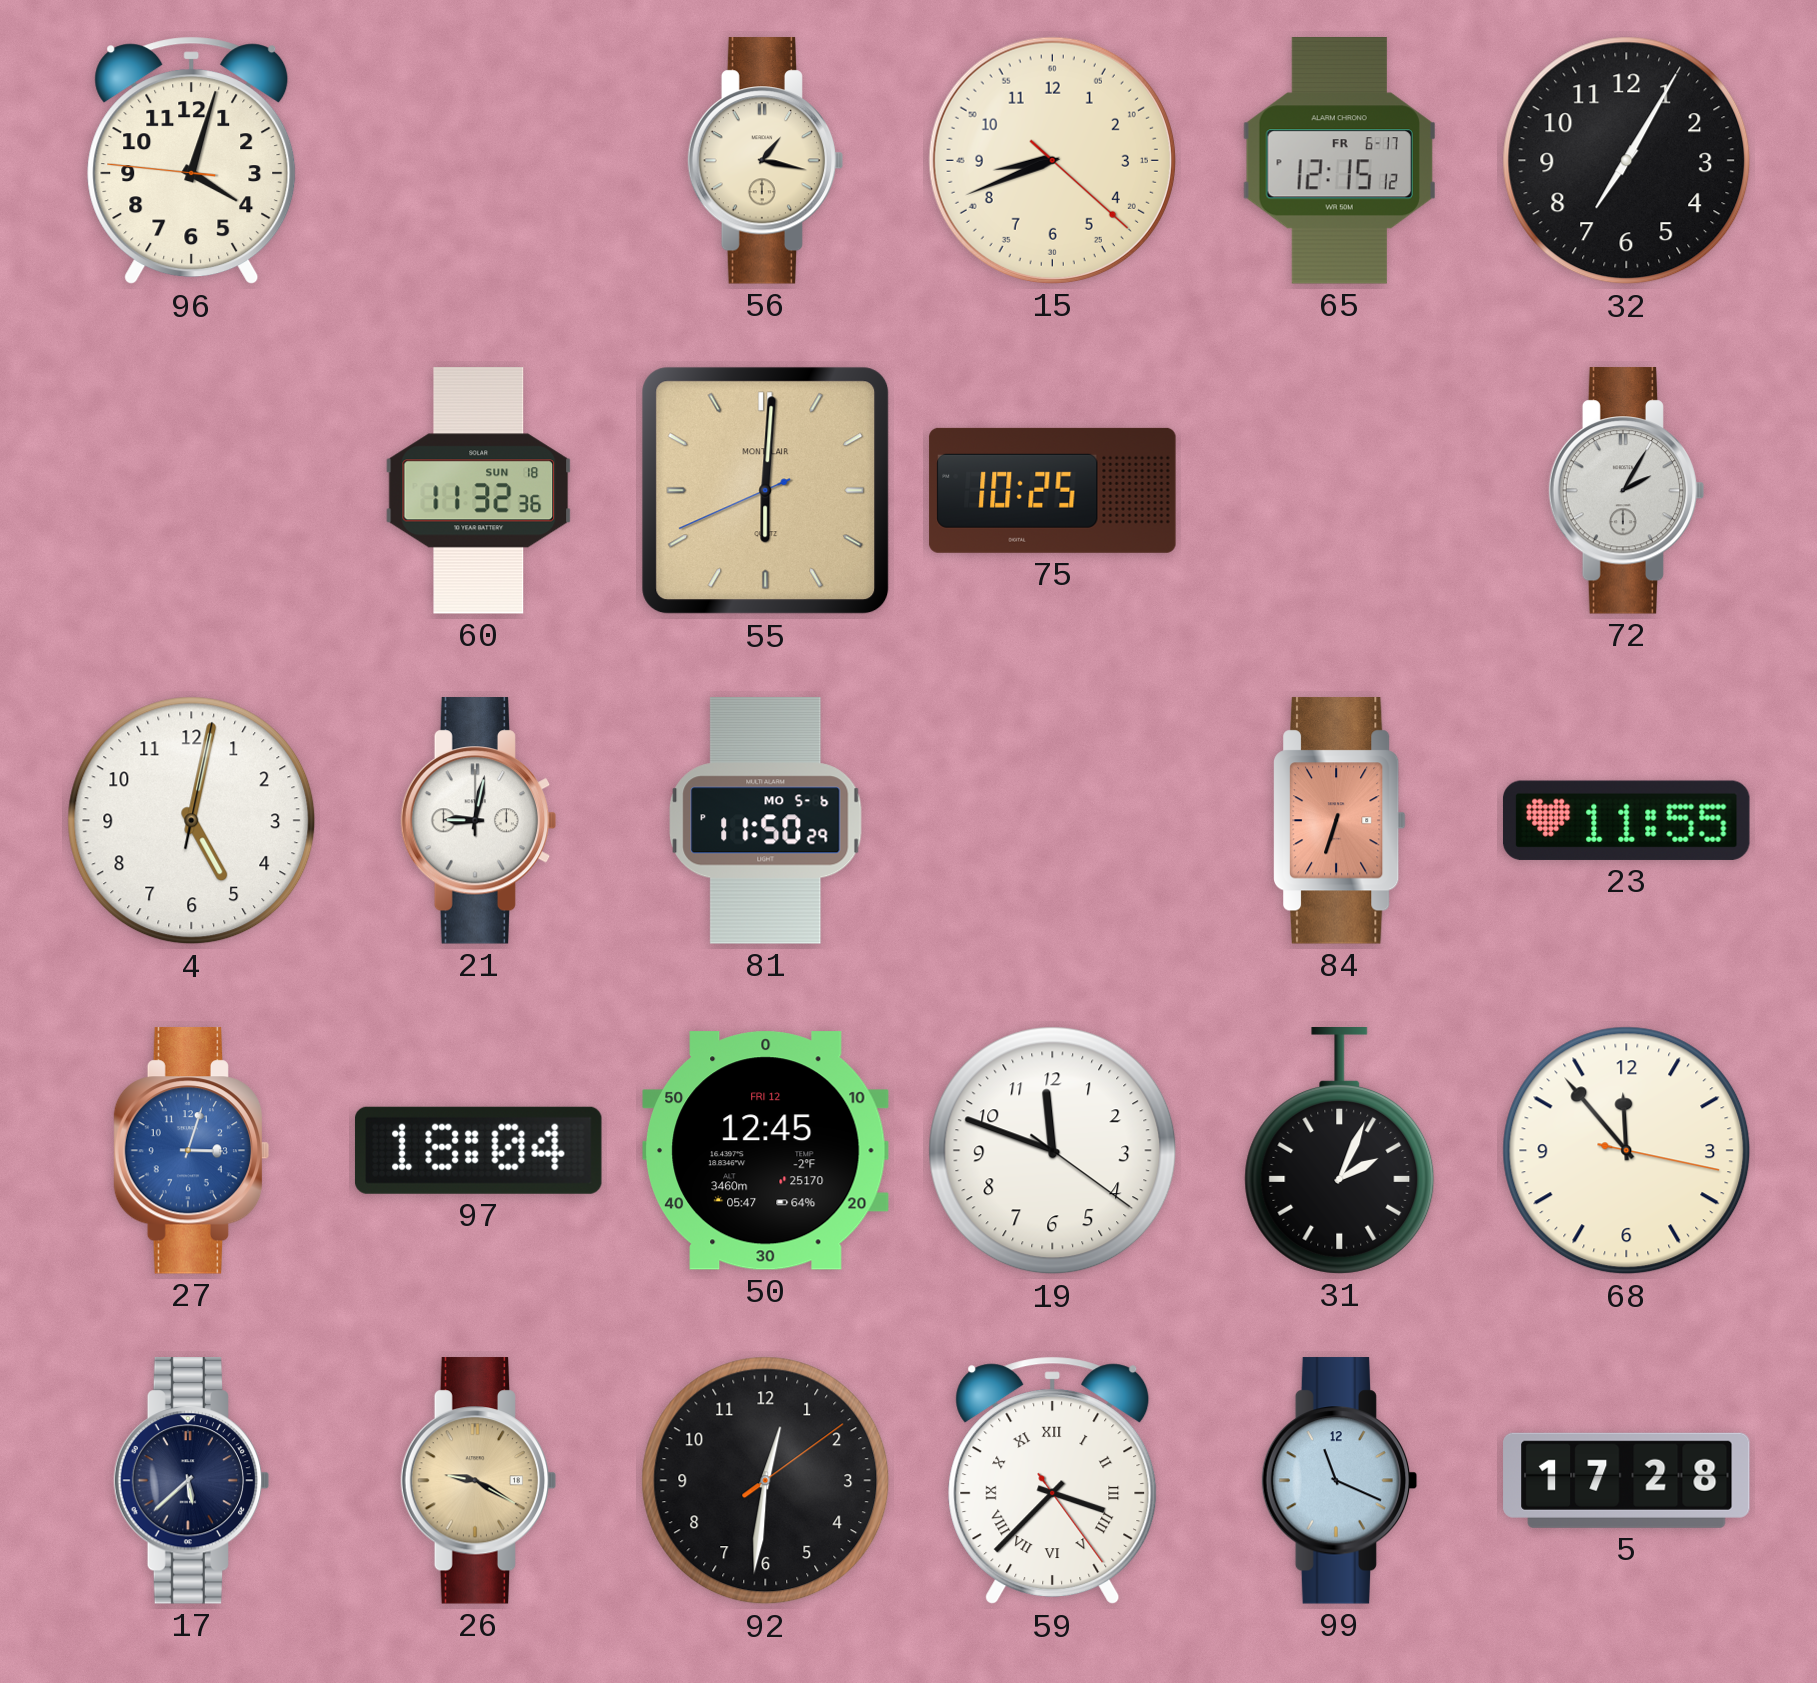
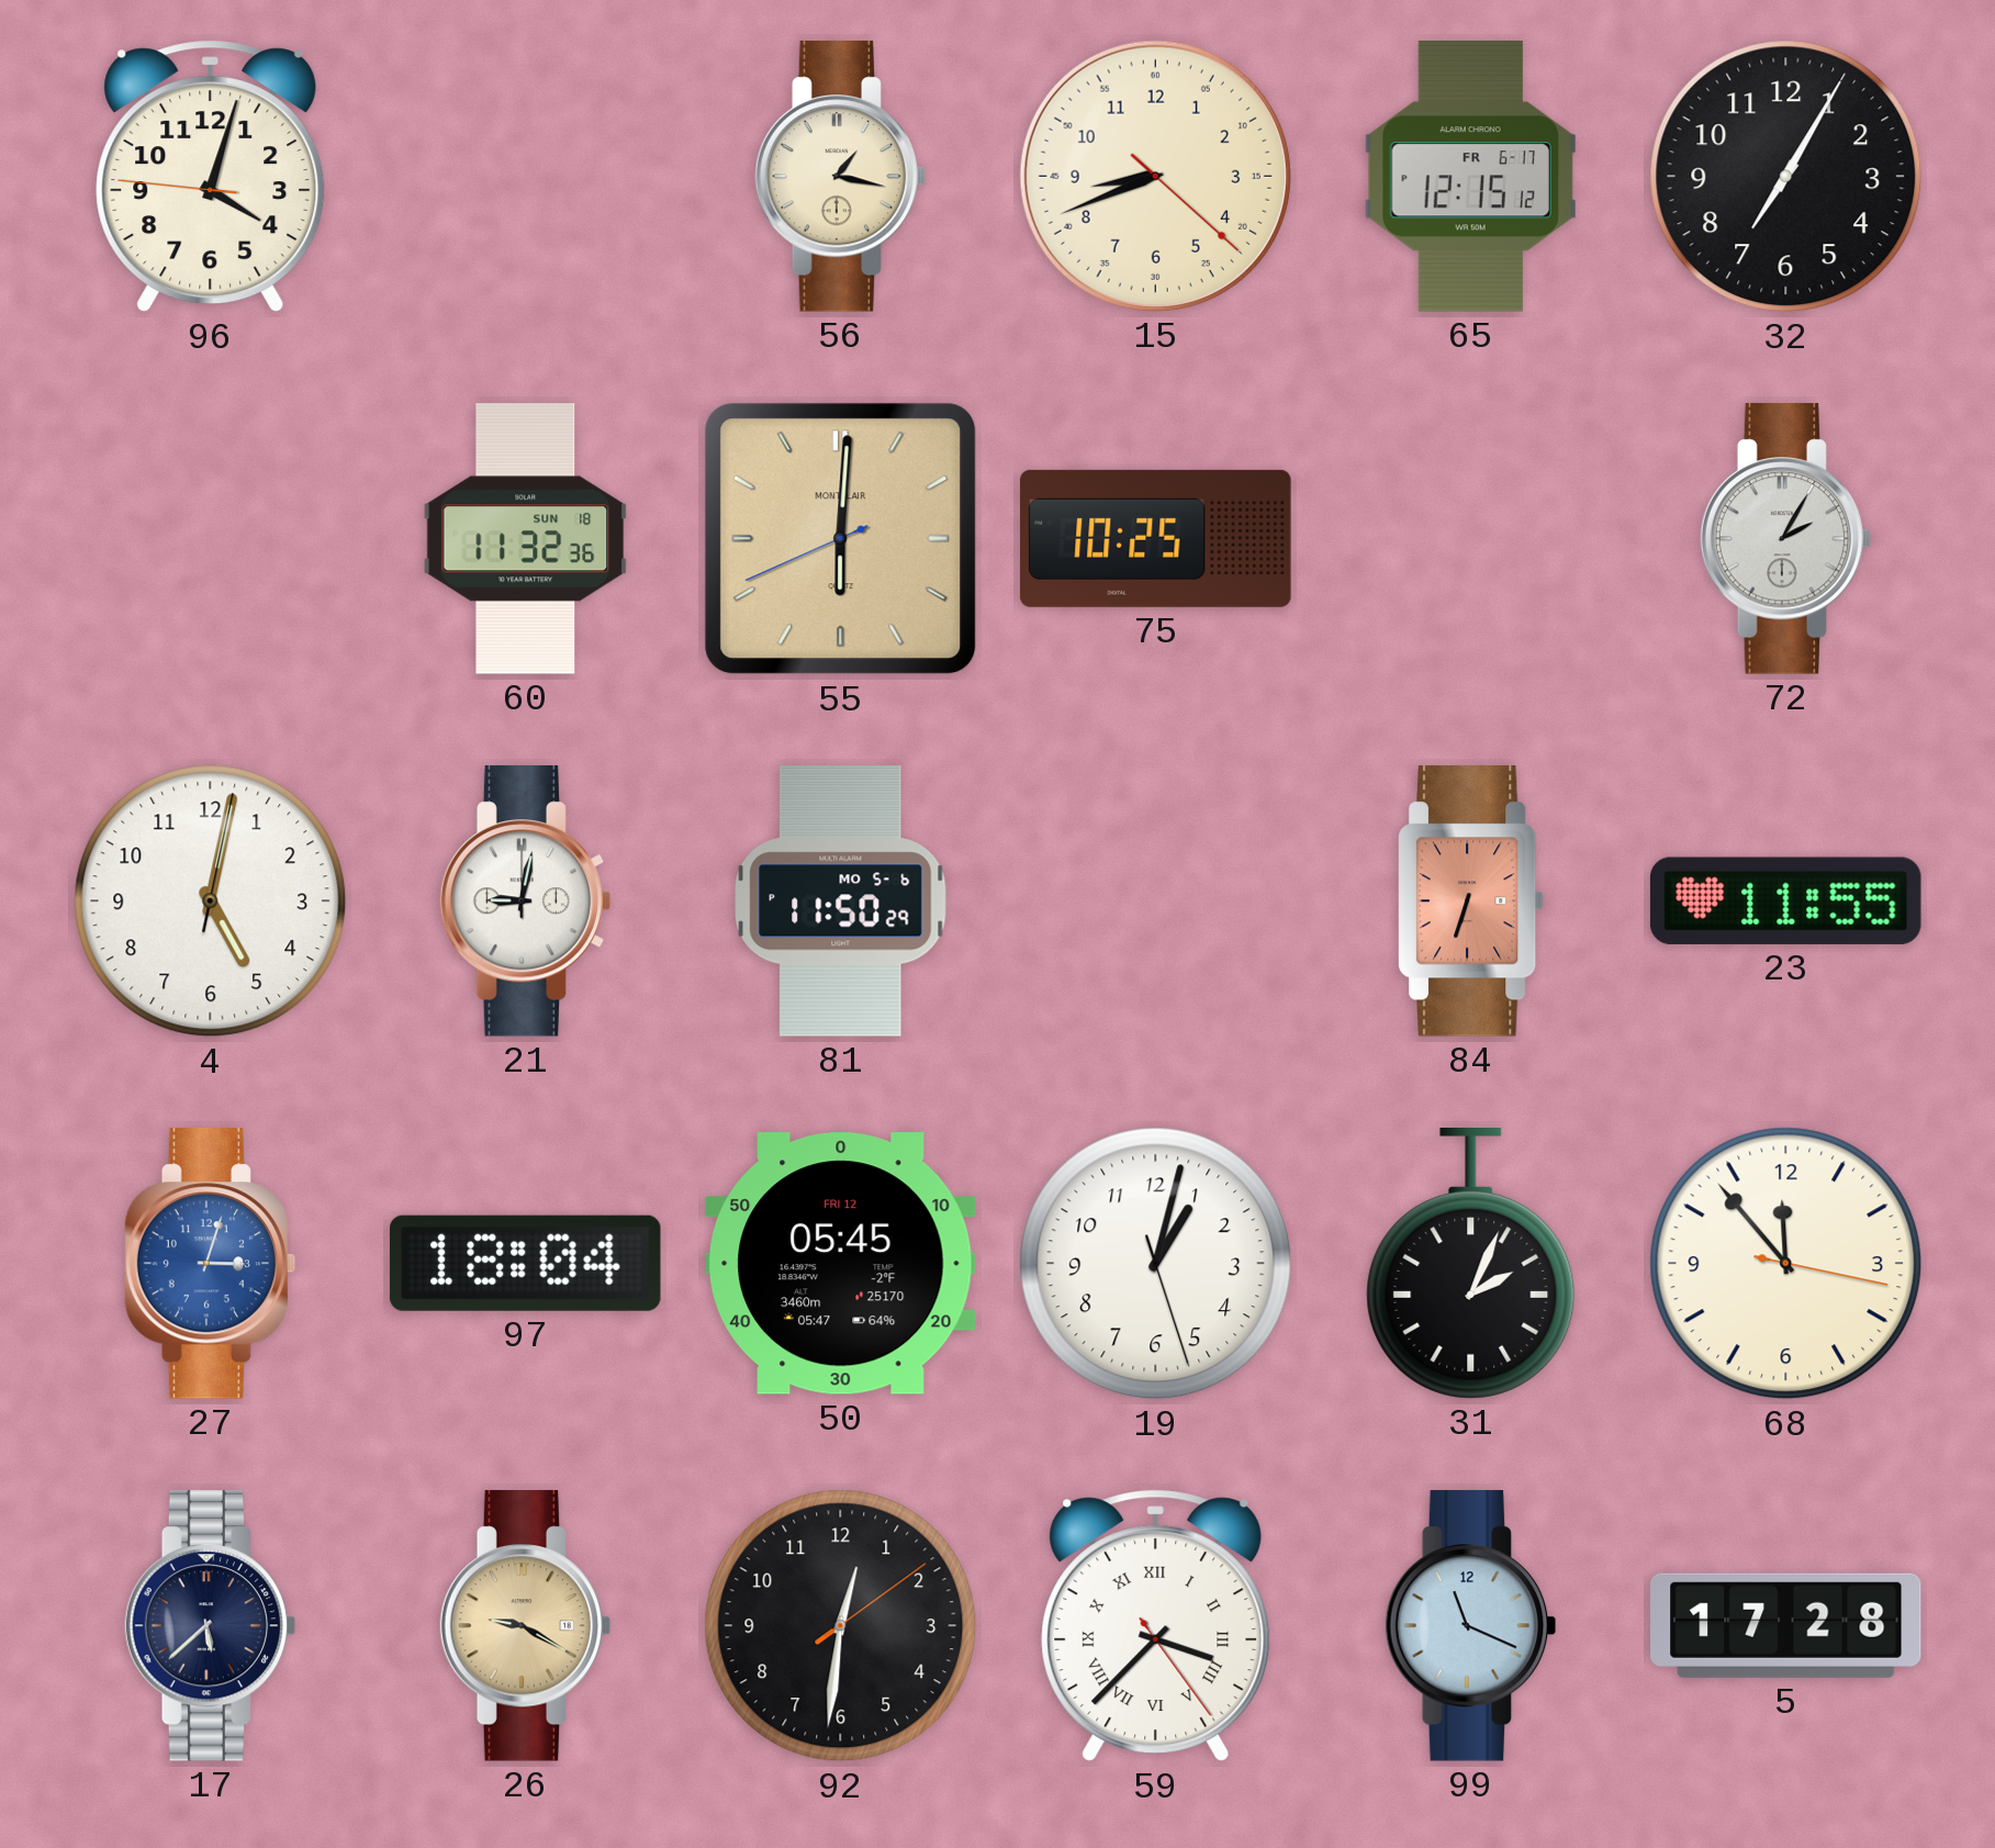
50: 12:45 -> 05:45 (841, 1264)
19: 11:48 -> 1:02 (1156, 1264)
